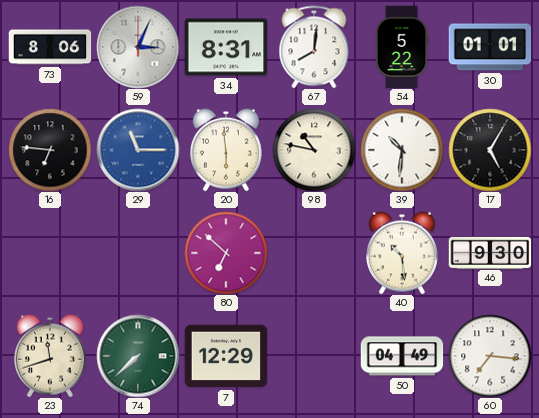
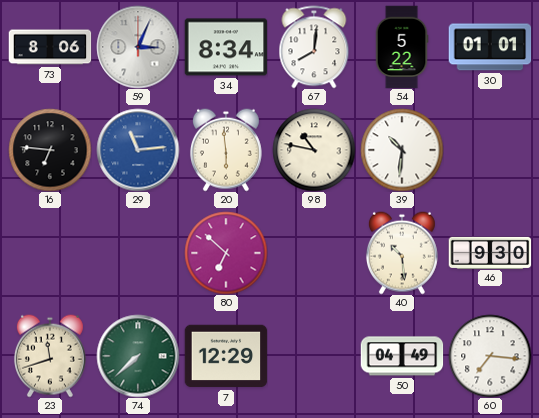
34: 8:31 -> 8:34 (226, 47)
29: 11:15 -> 11:14 (138, 150)
17: 5:05 -> none (490, 150)
